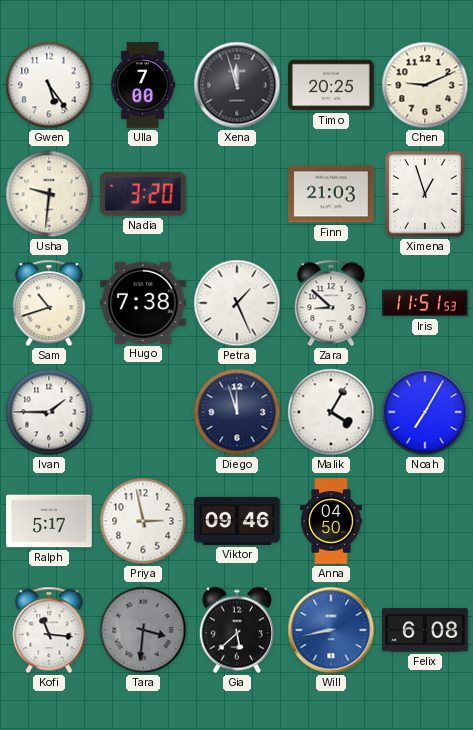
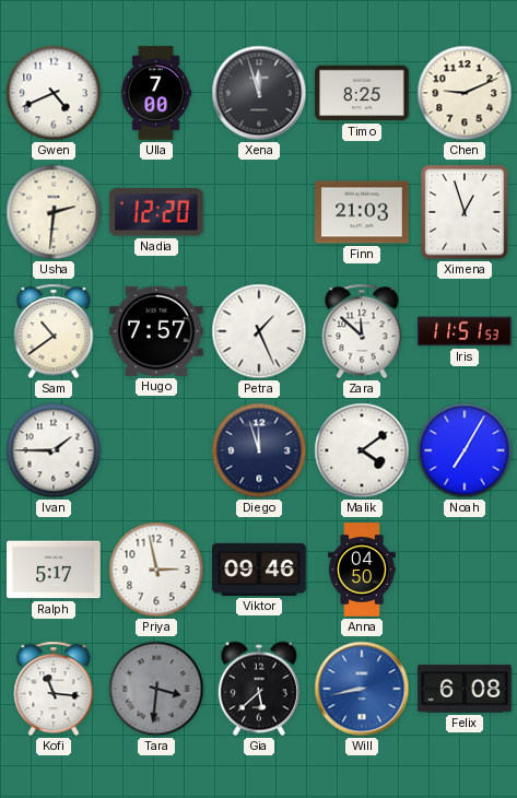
Gwen: 5:24 -> 4:41 (54, 93)
Timo: 20:25 -> 8:25 (362, 93)
Usha: 9:31 -> 2:31 (54, 212)
Nadia: 3:20 -> 12:20 (156, 212)
Sam: 10:42 -> 10:39 (54, 331)
Hugo: 7:38 -> 7:57 (156, 331)
Zara: 8:52 -> 11:52 (362, 331)
Malik: 4:05 -> 4:09 (362, 450)
